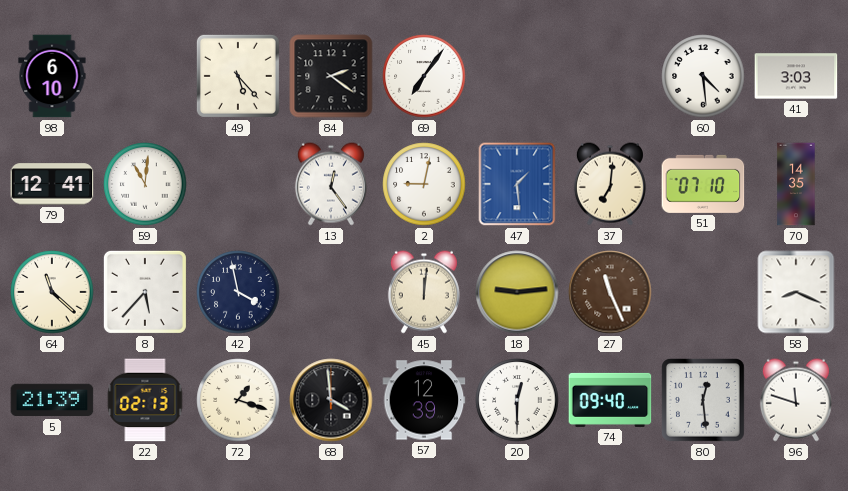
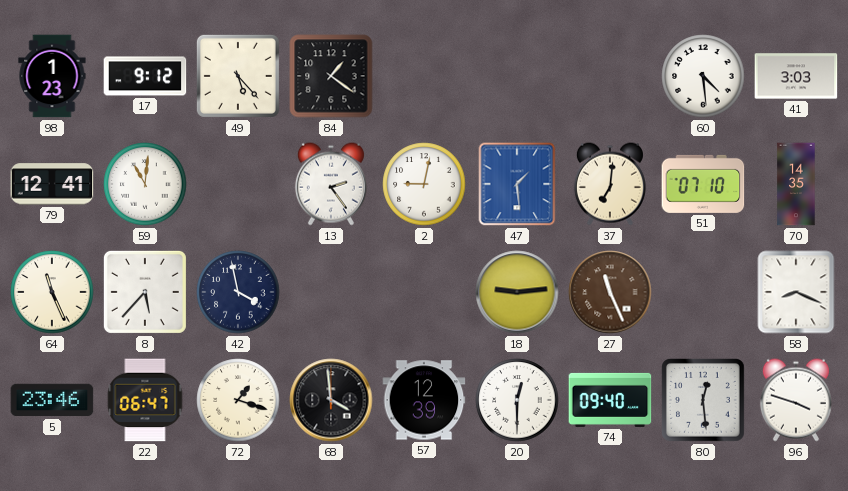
98: 6:10 -> 1:23 (52, 76)
17: none -> 9:12 (145, 76)
84: 2:21 -> 1:21 (331, 76)
69: 7:06 -> none (424, 76)
13: 12:24 -> 2:24 (331, 184)
64: 11:22 -> 11:26 (52, 292)
45: 12:01 -> none (424, 292)
5: 21:39 -> 23:46 (52, 400)
22: 02:13 -> 06:47 (145, 400)
96: 11:48 -> 3:48 (796, 400)
